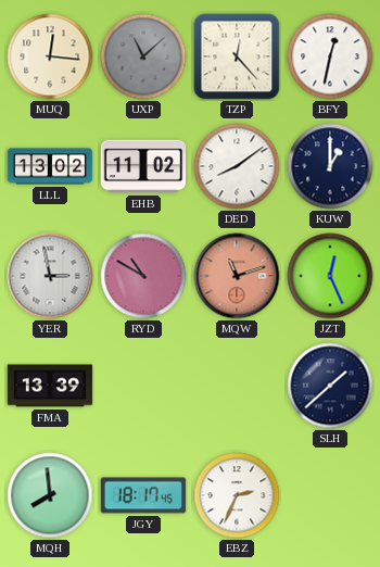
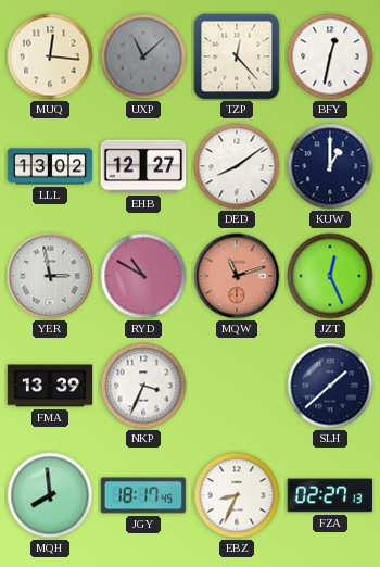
EHB: 11:02 -> 12:27 (143, 166)
NKP: none -> 3:34 (143, 386)
EBZ: 2:34 -> 8:34 (237, 495)
FZA: none -> 02:27 (330, 495)
